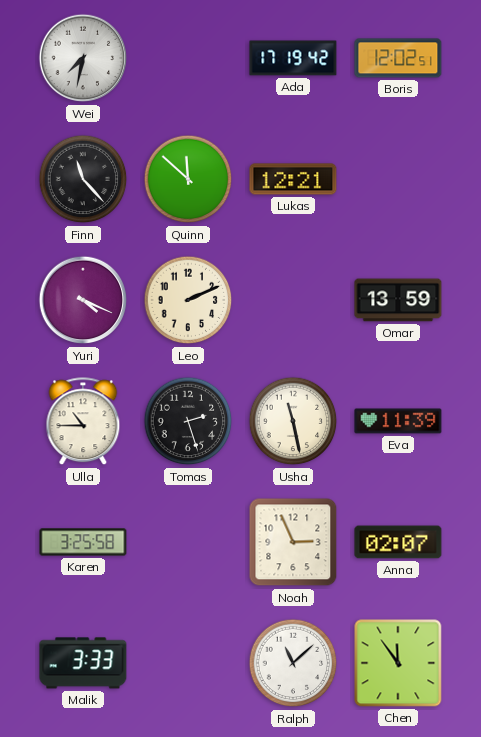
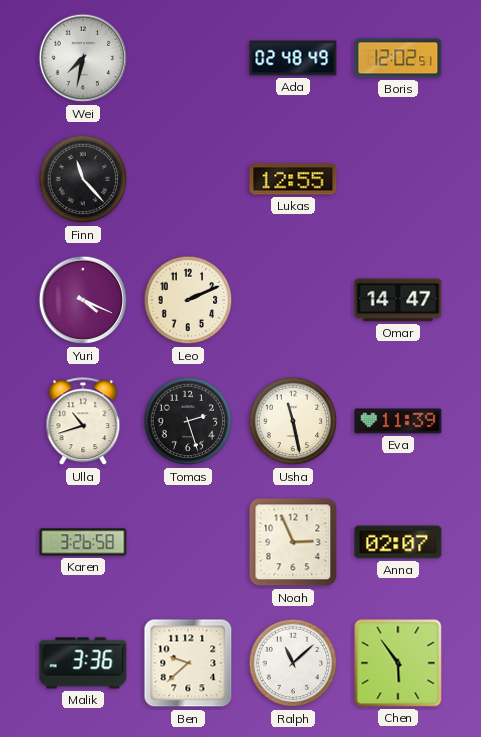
Ada: 17:19 -> 02:48 (293, 58)
Quinn: 11:52 -> none (188, 179)
Lukas: 12:21 -> 12:55 (293, 179)
Omar: 13:59 -> 14:47 (398, 300)
Ulla: 10:45 -> 10:42 (83, 422)
Karen: 3:25 -> 3:26 (83, 542)
Malik: 3:33 -> 3:36 (83, 663)
Ben: none -> 9:38 (188, 663)
Chen: 11:54 -> 5:54 (398, 663)
